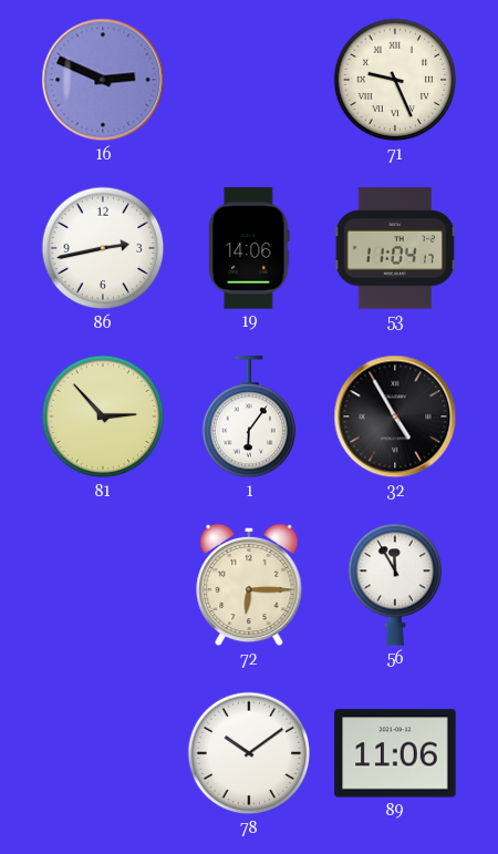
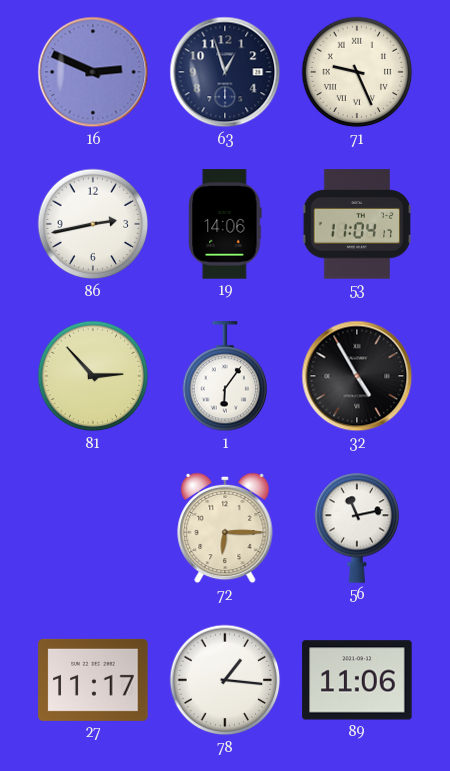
63: none -> 12:57 (225, 72)
56: 11:55 -> 11:13 (357, 528)
27: none -> 11:17 (93, 680)
78: 10:09 -> 1:16 (225, 680)
